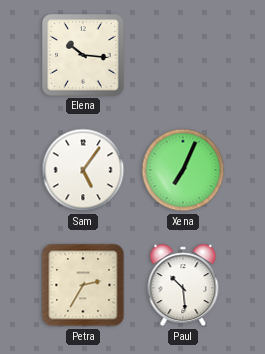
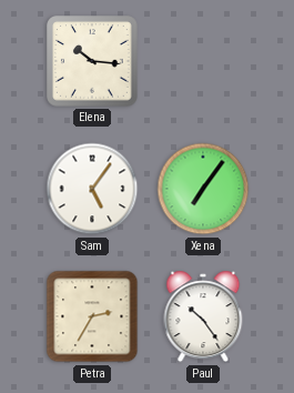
Xena: 7:04 -> 7:06 (203, 189)
Paul: 10:29 -> 10:24 (203, 316)
